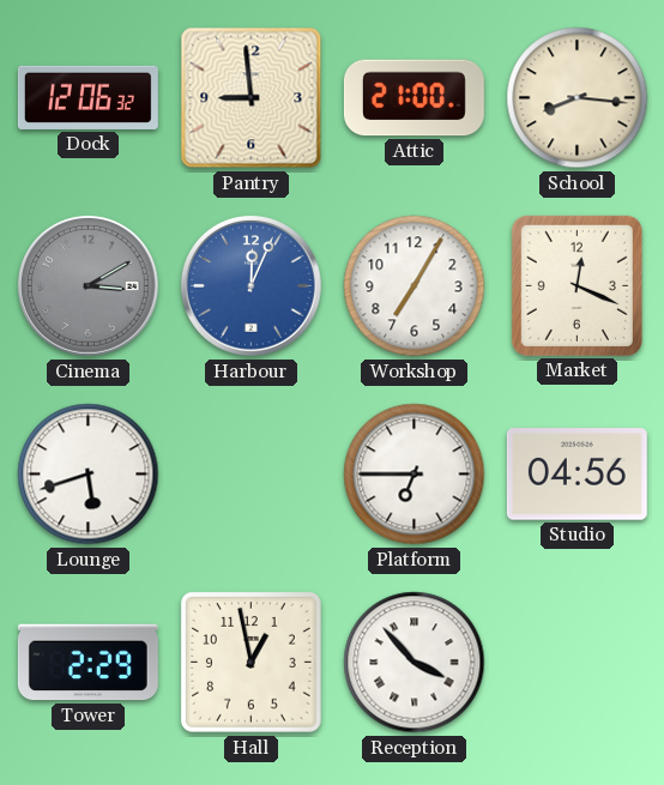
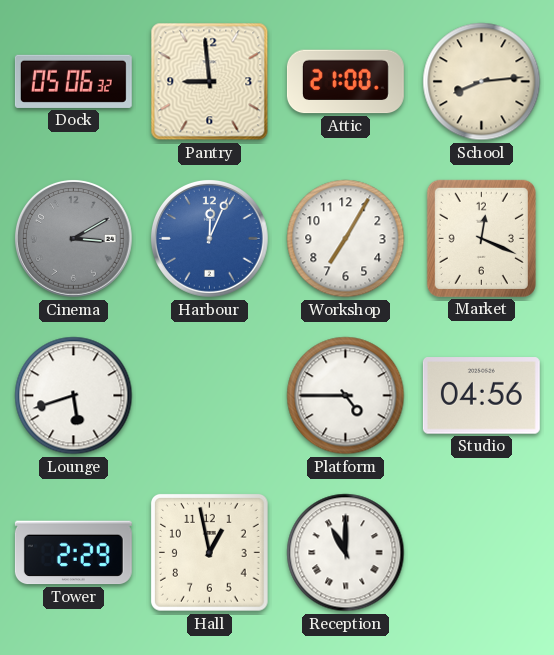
Dock: 12:06 -> 05:06 (73, 81)
School: 8:16 -> 8:14 (482, 82)
Platform: 6:45 -> 4:45 (346, 396)
Reception: 3:53 -> 11:00 (346, 553)
